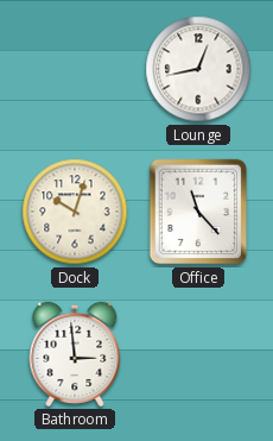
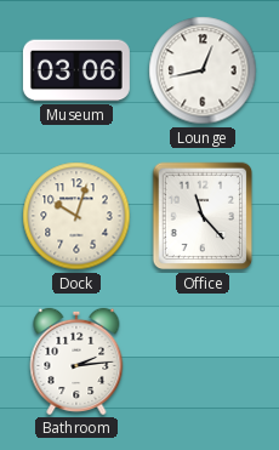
Museum: none -> 03:06 (76, 70)
Bathroom: 2:59 -> 2:14 (76, 361)
